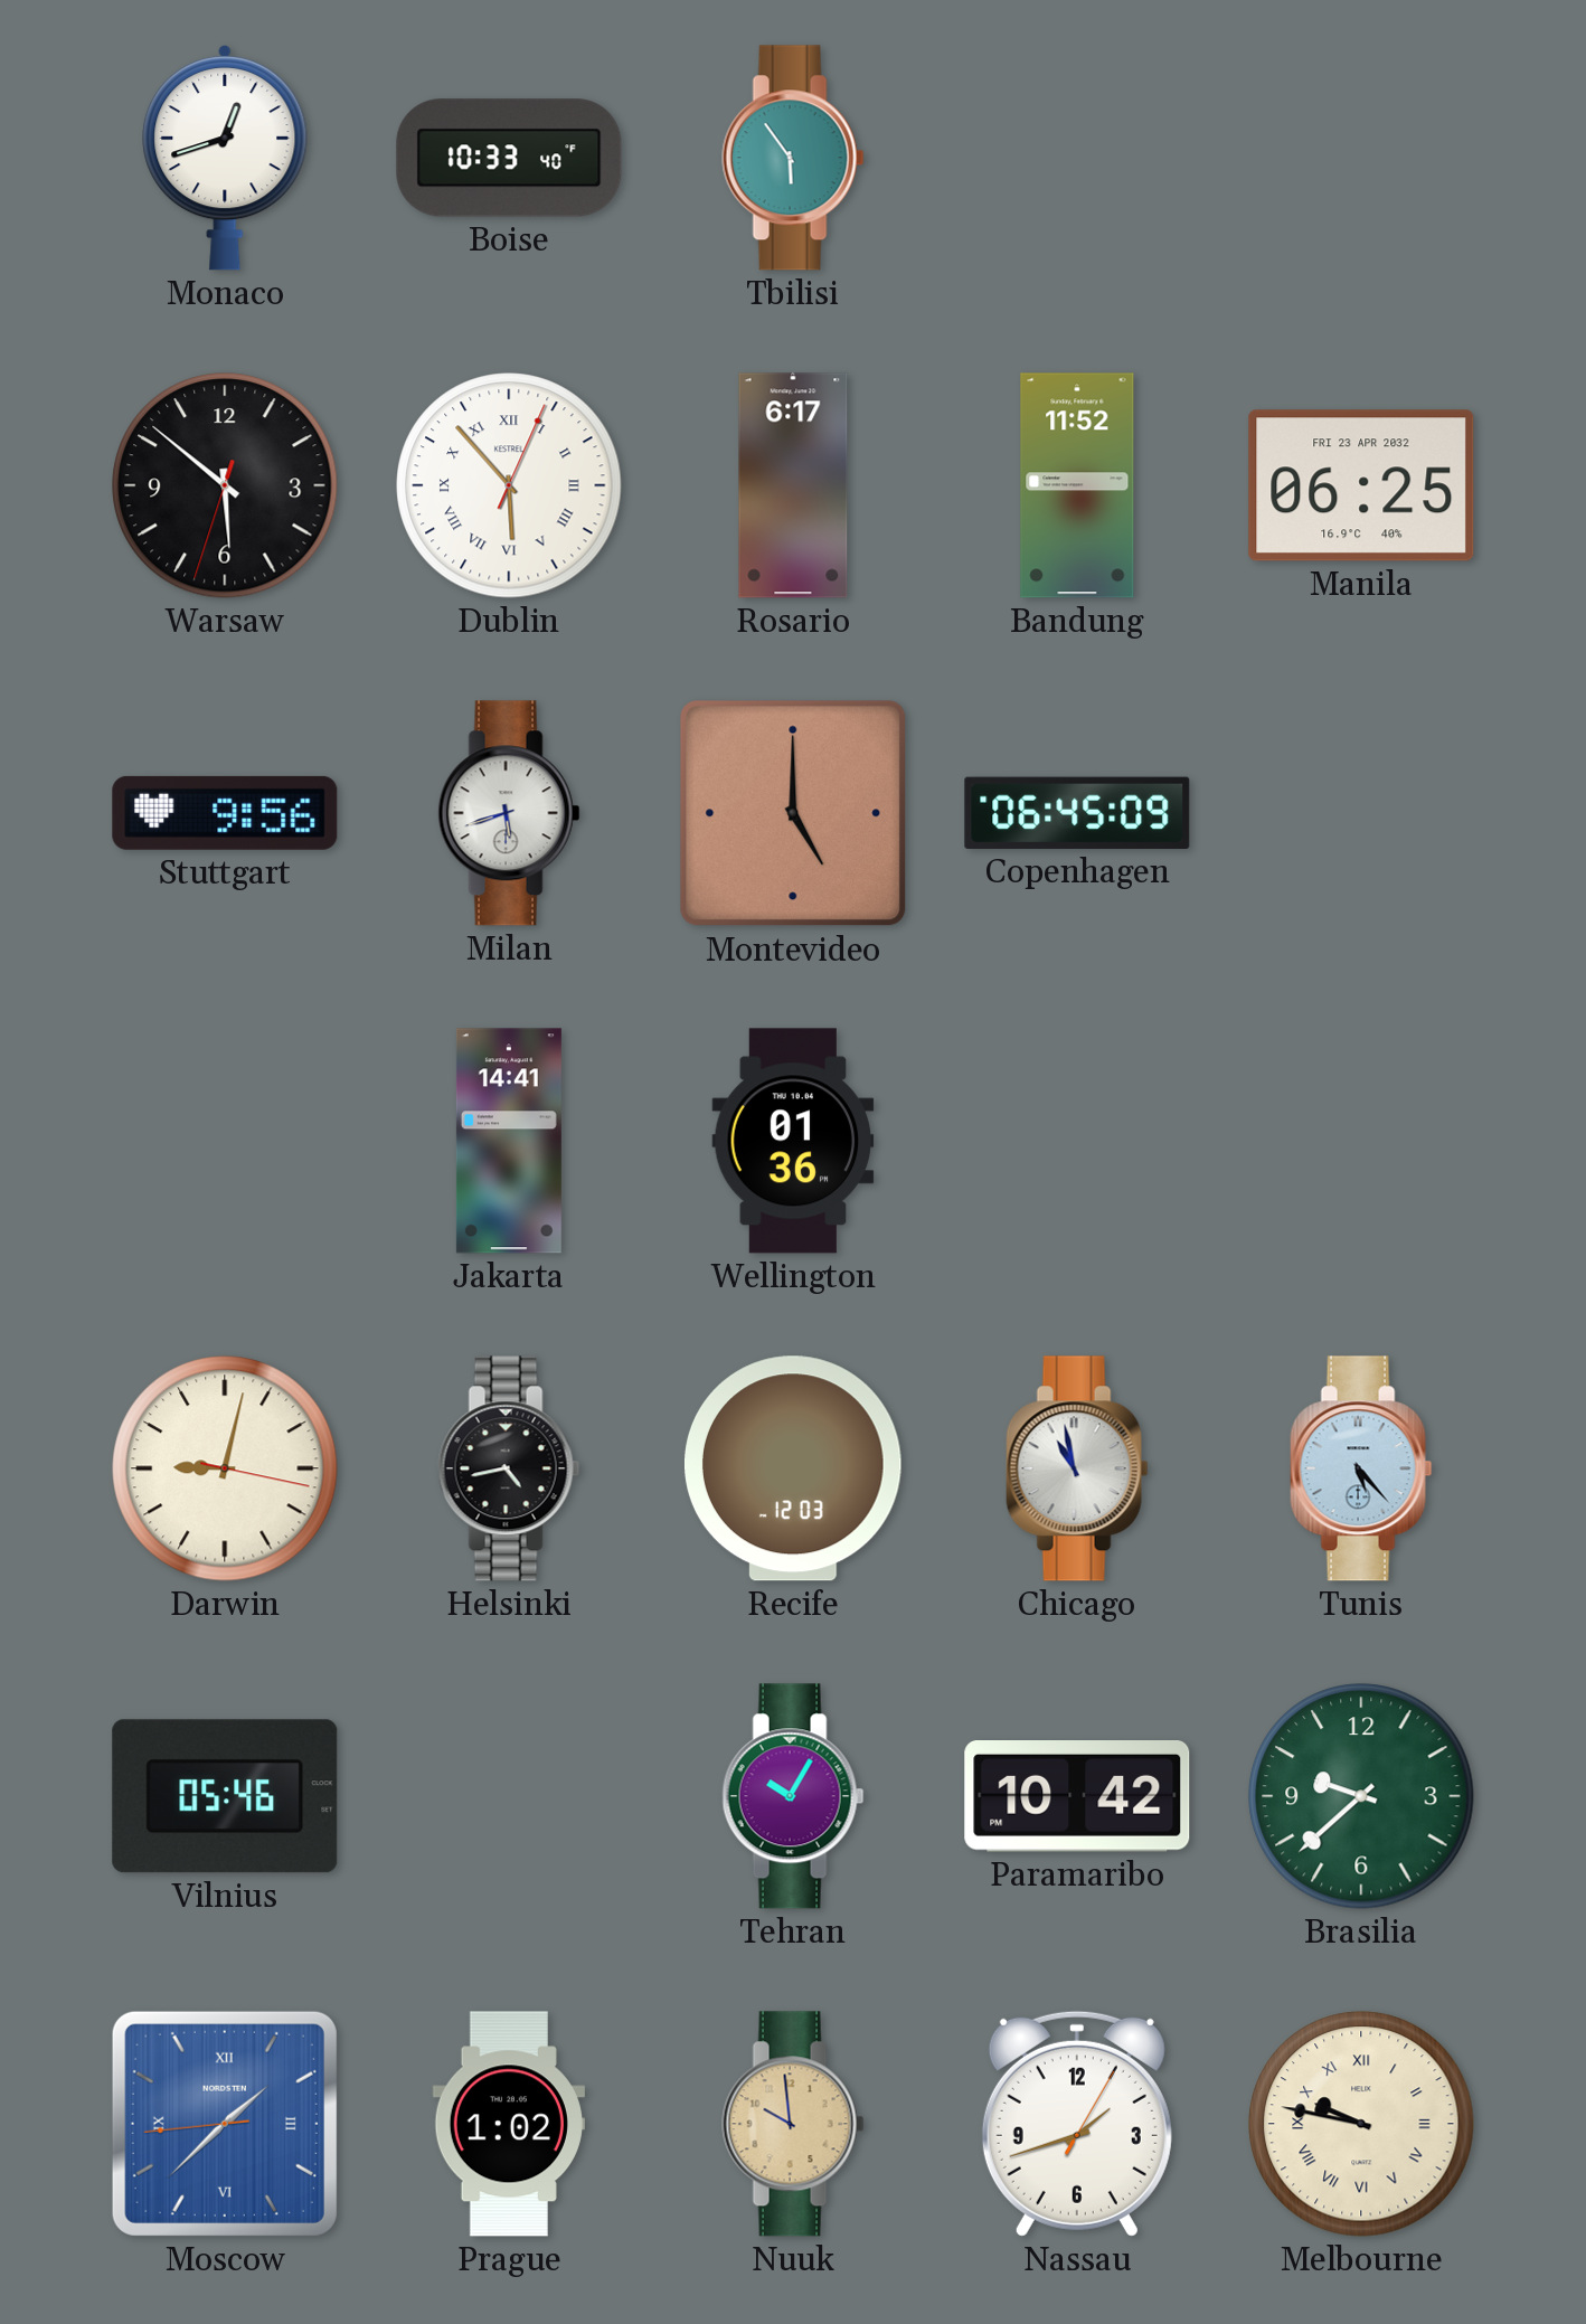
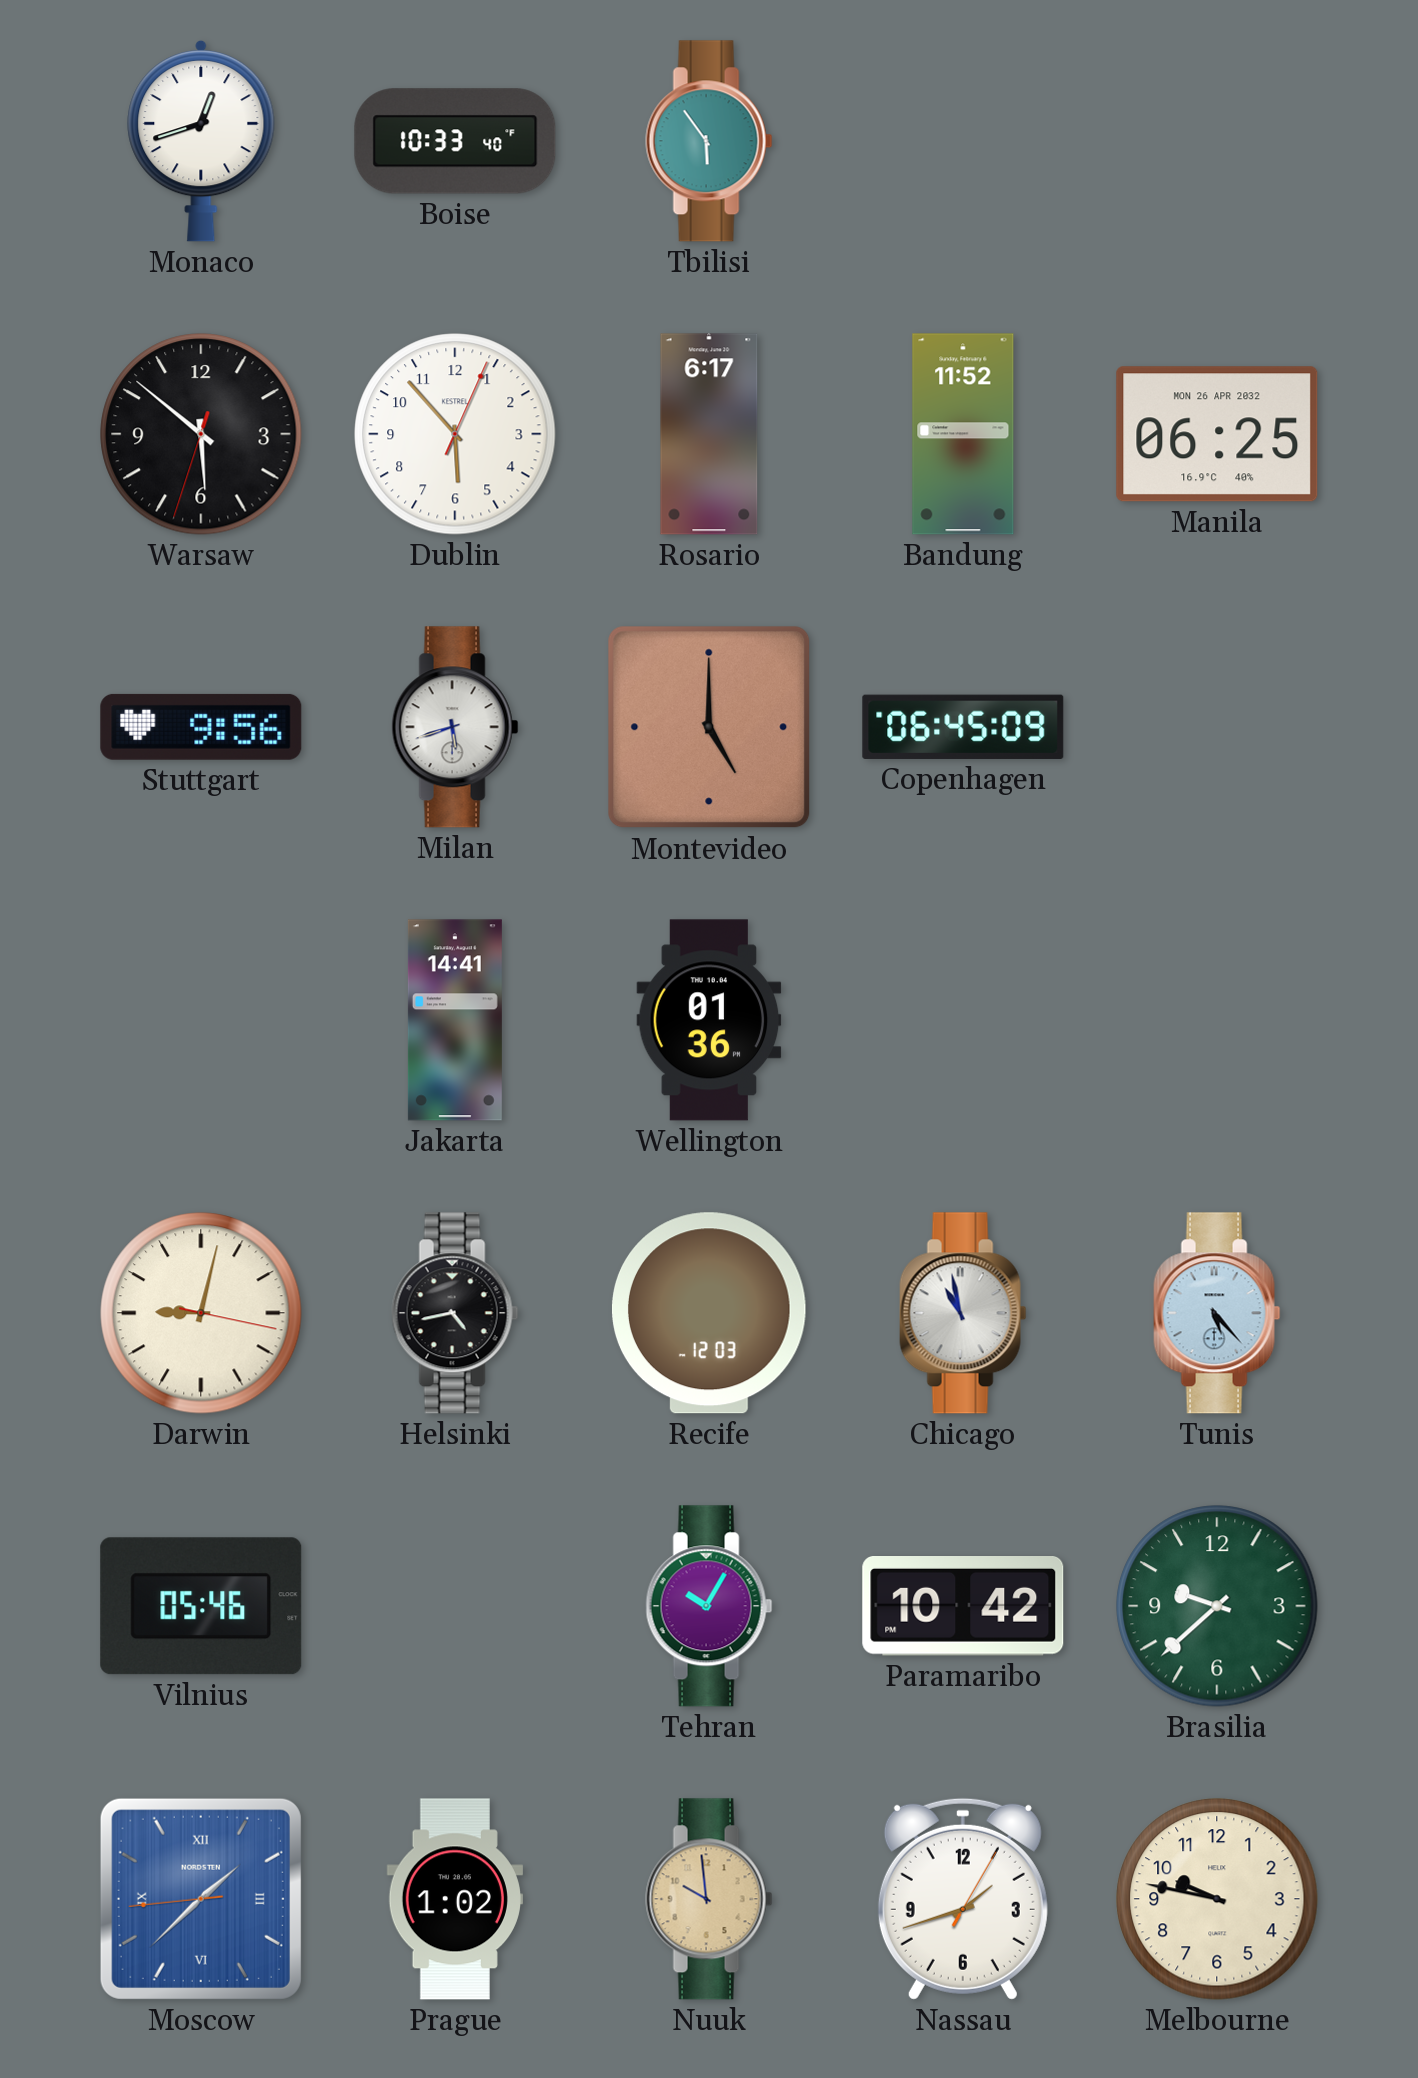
Dublin numerals: Roman -> Arabic (455, 434)
Manila date: FRI 23 APR 2032 -> MON 26 APR 2032 (1217, 434)
Melbourne numerals: Roman -> Arabic (1217, 1899)
